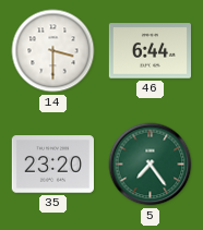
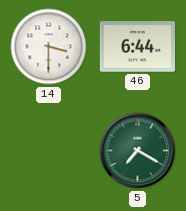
35: 23:20 -> none (52, 165)
5: 7:24 -> 7:20 (138, 151)
